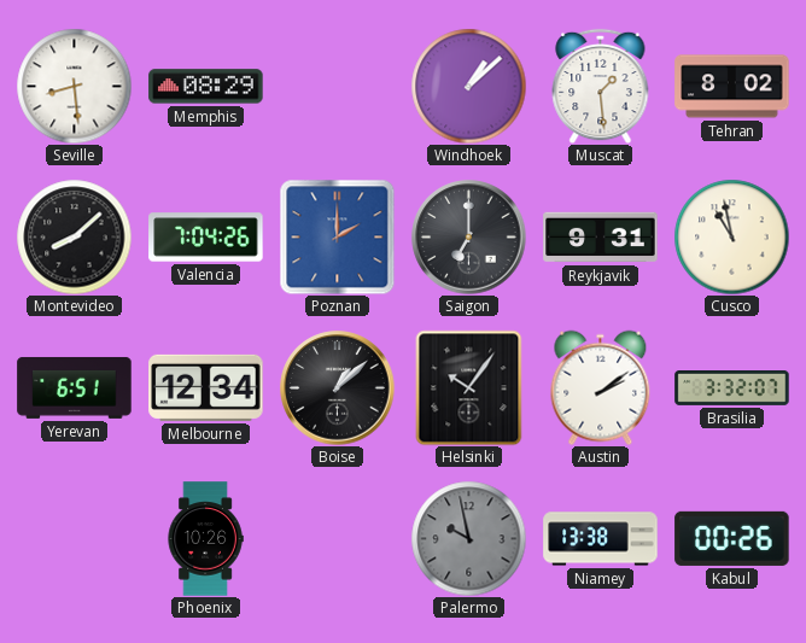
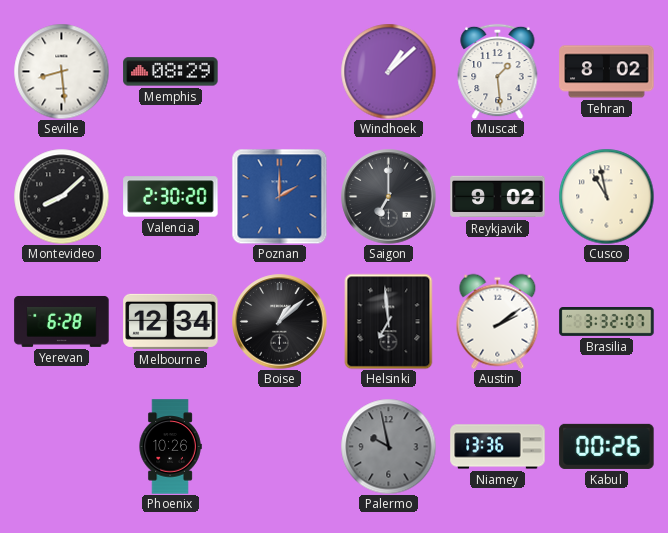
Valencia: 7:04 -> 2:30 (171, 197)
Reykjavik: 9:31 -> 9:02 (498, 197)
Yerevan: 6:51 -> 6:28 (62, 321)
Helsinki: 10:06 -> 6:59 (389, 321)
Niamey: 13:38 -> 13:36 (498, 447)
